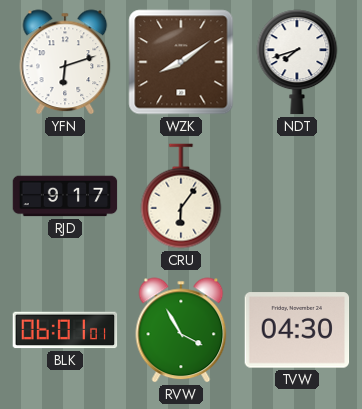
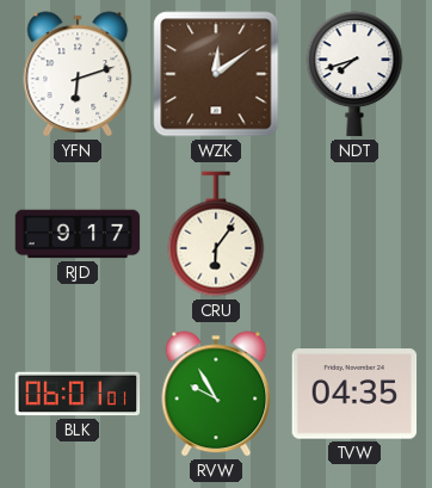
WZK: 8:09 -> 12:09 (216, 74)
RVW: 3:55 -> 9:55 (216, 394)
TVW: 04:30 -> 04:35 (354, 394)
